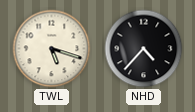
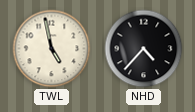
TWL: 5:18 -> 4:58 (52, 49)
